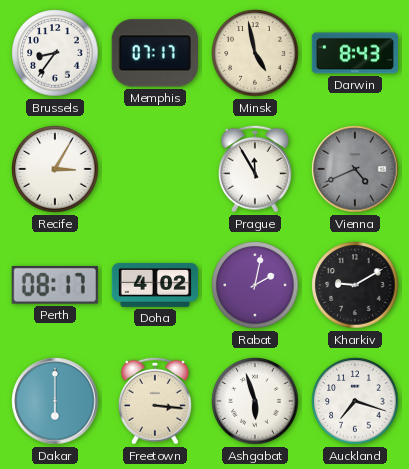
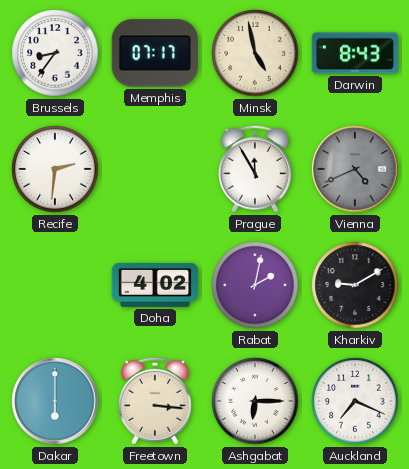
Recife: 3:05 -> 2:31 (55, 169)
Perth: 08:17 -> none (55, 285)
Ashgabat: 5:57 -> 6:15 (255, 401)
Auckland: 7:18 -> 7:19 (355, 401)
